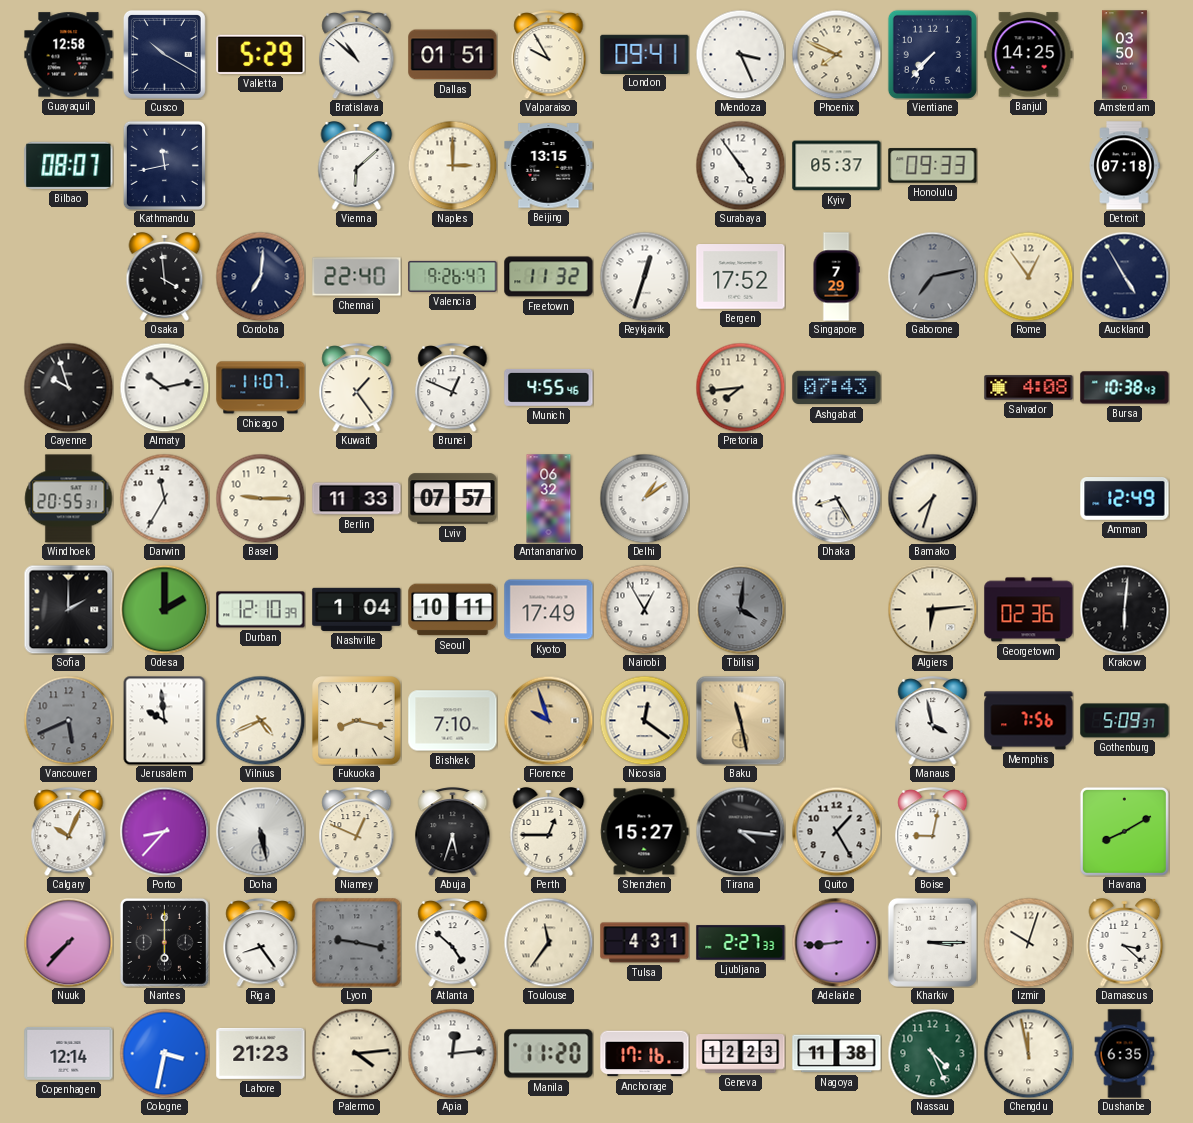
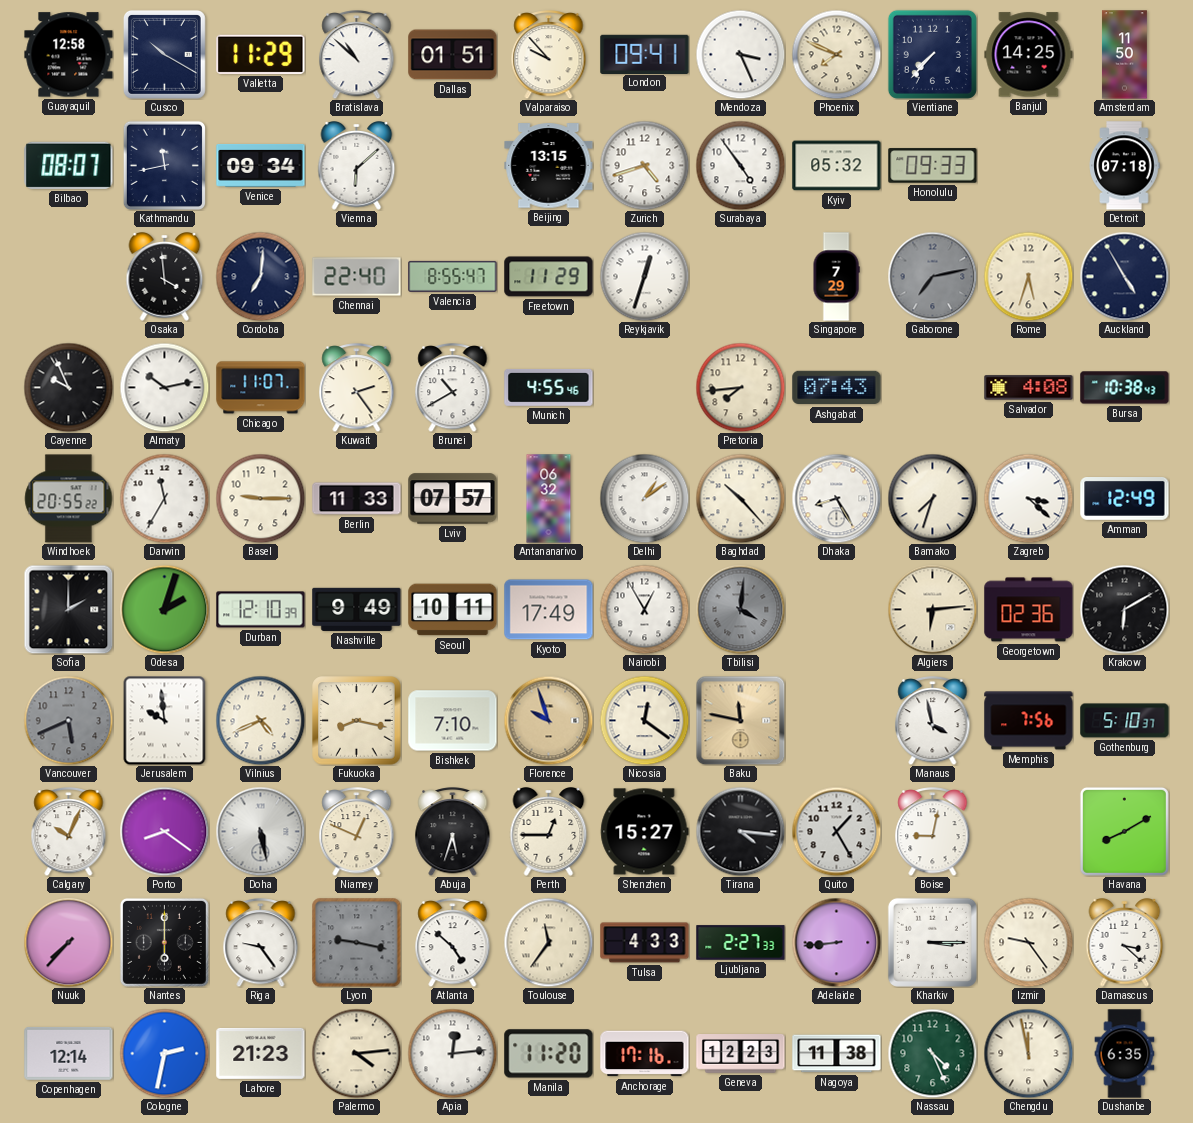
Valletta: 5:29 -> 11:29 (261, 54)
Valparaiso: 9:55 -> 9:53 (549, 55)
Amsterdam: 03:50 -> 11:50 (1124, 55)
Venice: none -> 09:34 (261, 165)
Naples: 3:00 -> none (452, 165)
Zurich: none -> 4:42 (644, 165)
Kyiv: 05:37 -> 05:32 (837, 166)
Valencia: 9:26 -> 8:55 (453, 276)
Freetown: 11:32 -> 11:29 (549, 277)
Bergen: 17:52 -> none (741, 277)
Rome: 12:54 -> 5:33 (1028, 276)
Cayenne: 9:57 -> 9:56 (68, 387)
Kuwait: 1:24 -> 2:24 (357, 388)
Brunei: 12:49 -> 10:40 (453, 388)
Windhoek: 20:55:31 -> 20:55:22 (69, 499)
Baghdad: none -> 10:23 (740, 498)
Zagreb: none -> 3:22 (1028, 498)
Odesa: 2:00 -> 2:03 (164, 609)
Nashville: 1:04 -> 9:49 (357, 609)
Krakow: 6:01 -> 6:10 (1124, 609)
Baku: 11:28 -> 11:47 (740, 720)
Gothenburg: 5:09 -> 5:10 (1125, 721)
Porto: 8:37 -> 8:21 (164, 831)
Riga: 8:24 -> 9:24 (261, 943)
Tulsa: 4:31 -> 4:33 (645, 943)
Izmir: 10:03 -> 9:24 (1028, 942)
Cologne: 3:32 -> 2:32 (164, 1053)
